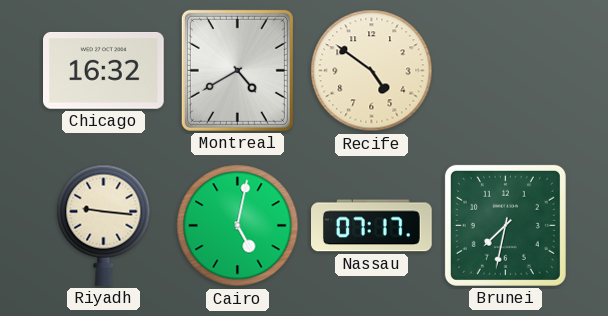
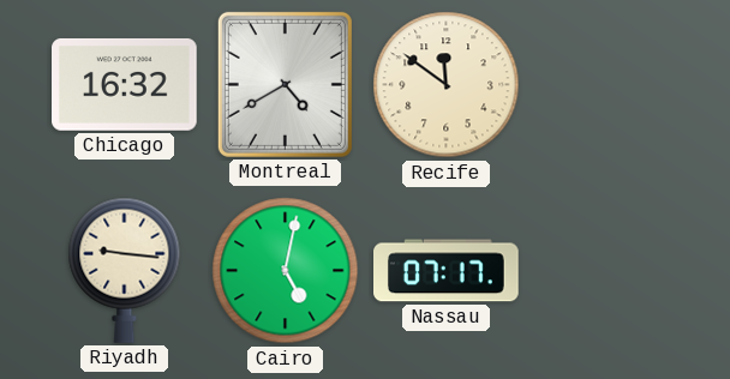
Recife: 4:51 -> 11:51 (447, 85)
Brunei: 7:32 -> none (505, 225)
